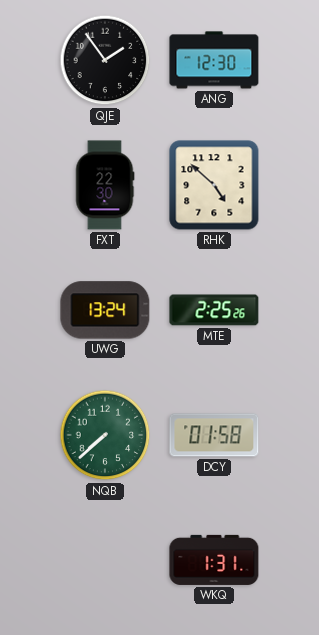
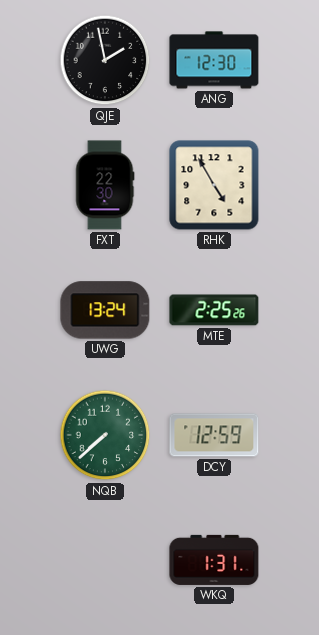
QJE: 1:54 -> 1:58 (105, 60)
RHK: 4:52 -> 4:55 (214, 185)
DCY: 01:58 -> 12:59 (214, 435)
